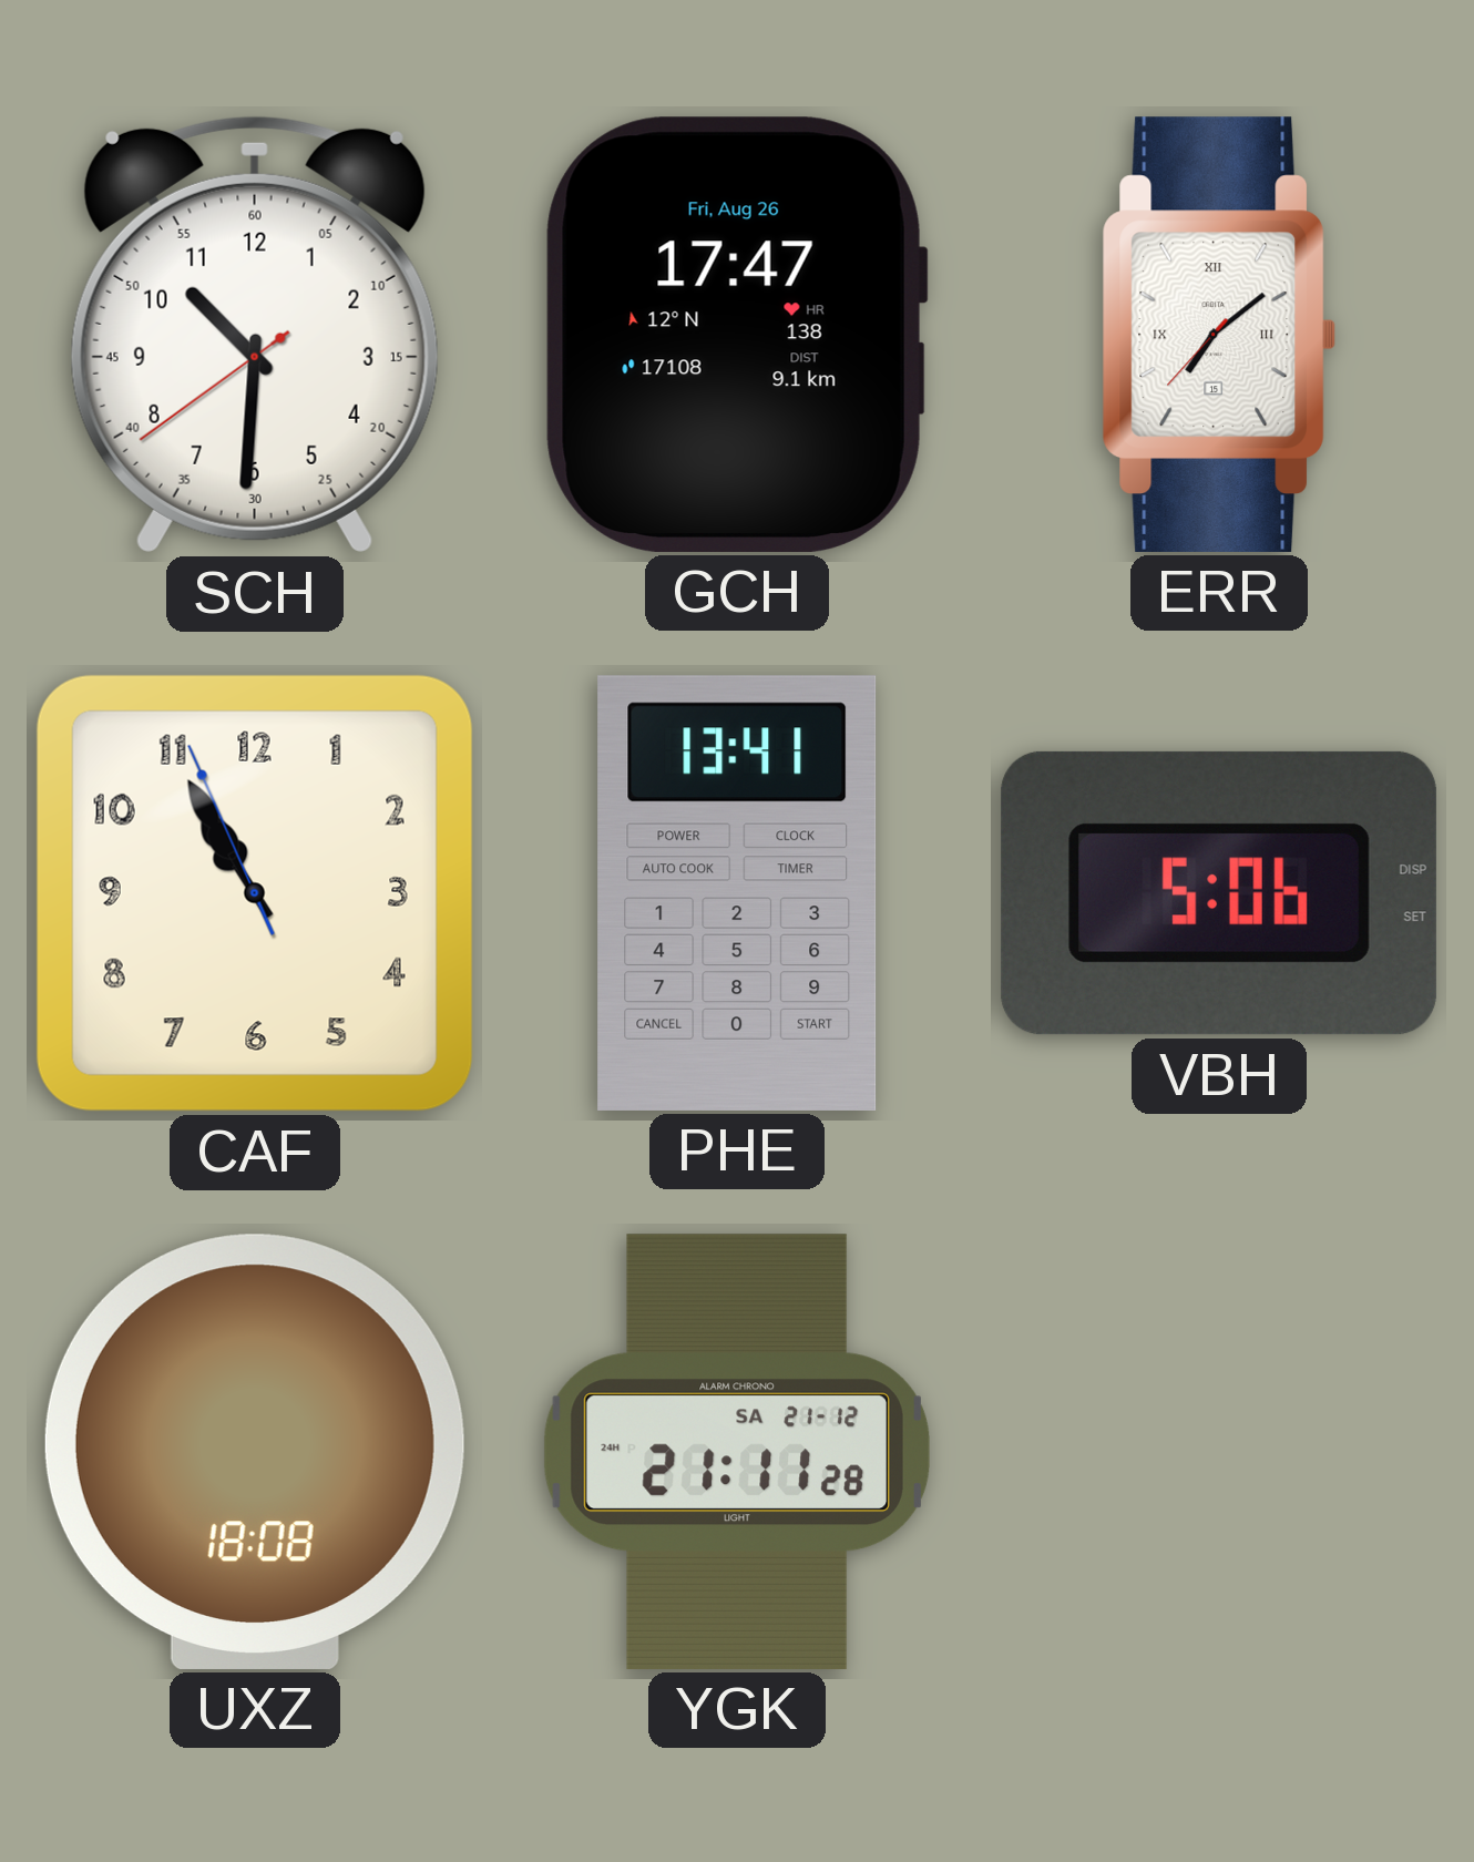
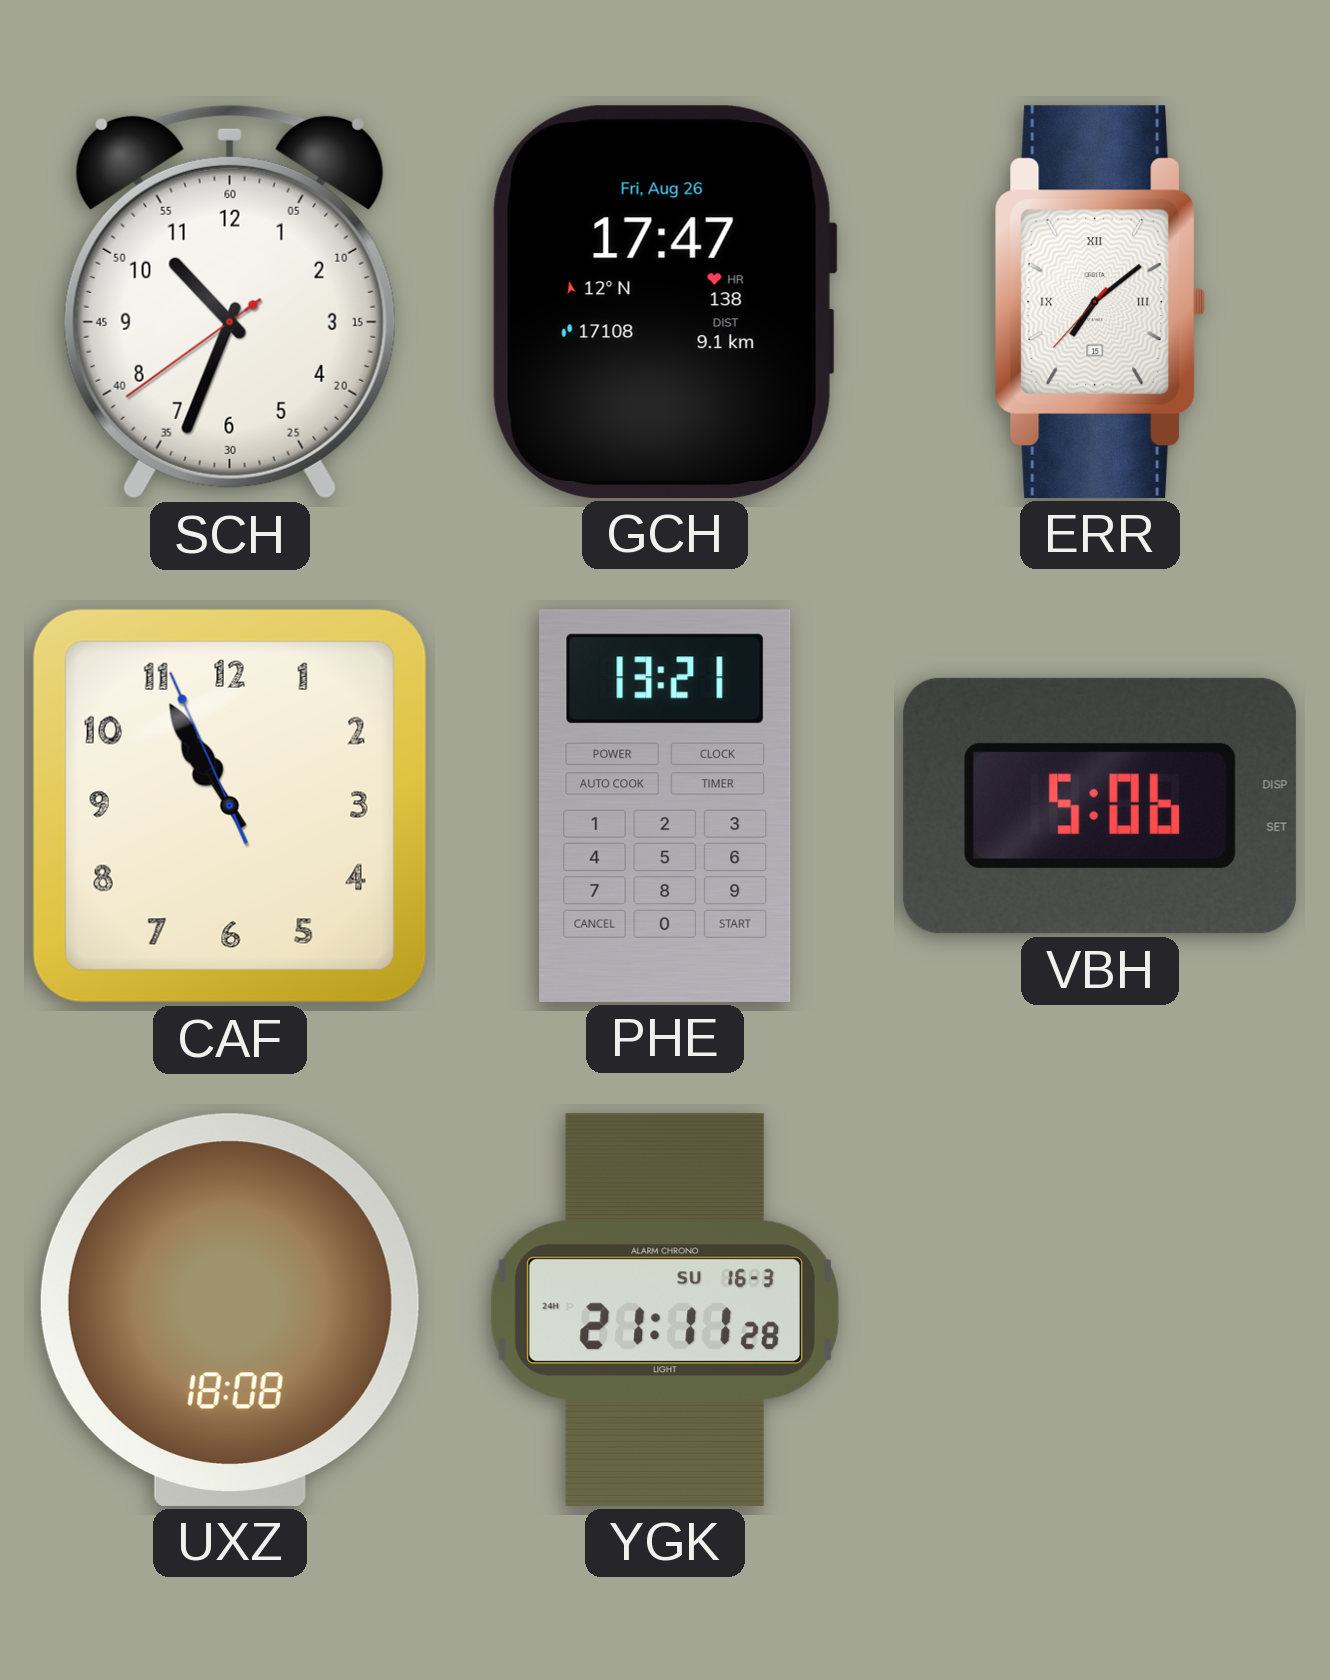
SCH: 10:30 -> 10:33 (230, 302)
PHE: 13:41 -> 13:21 (665, 806)
YGK date: SA 21-12 -> SU 16-3 (665, 1310)
